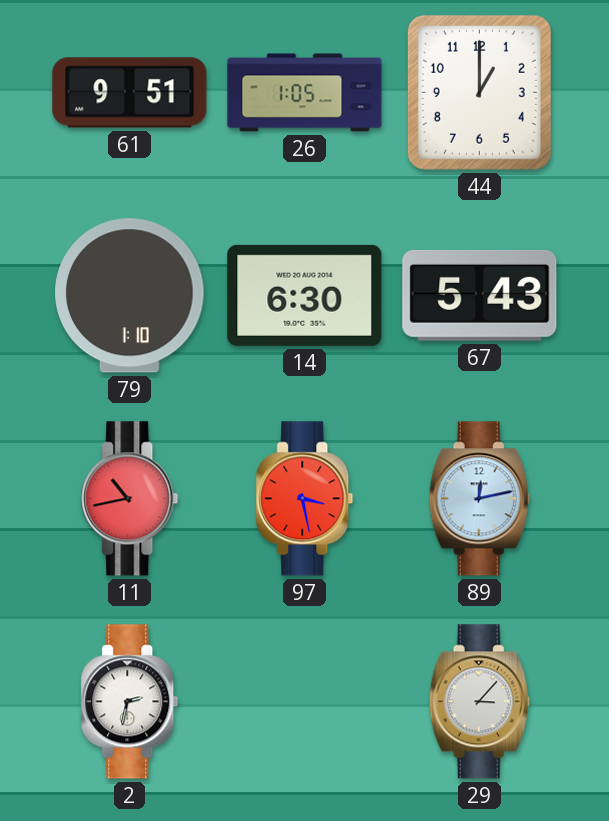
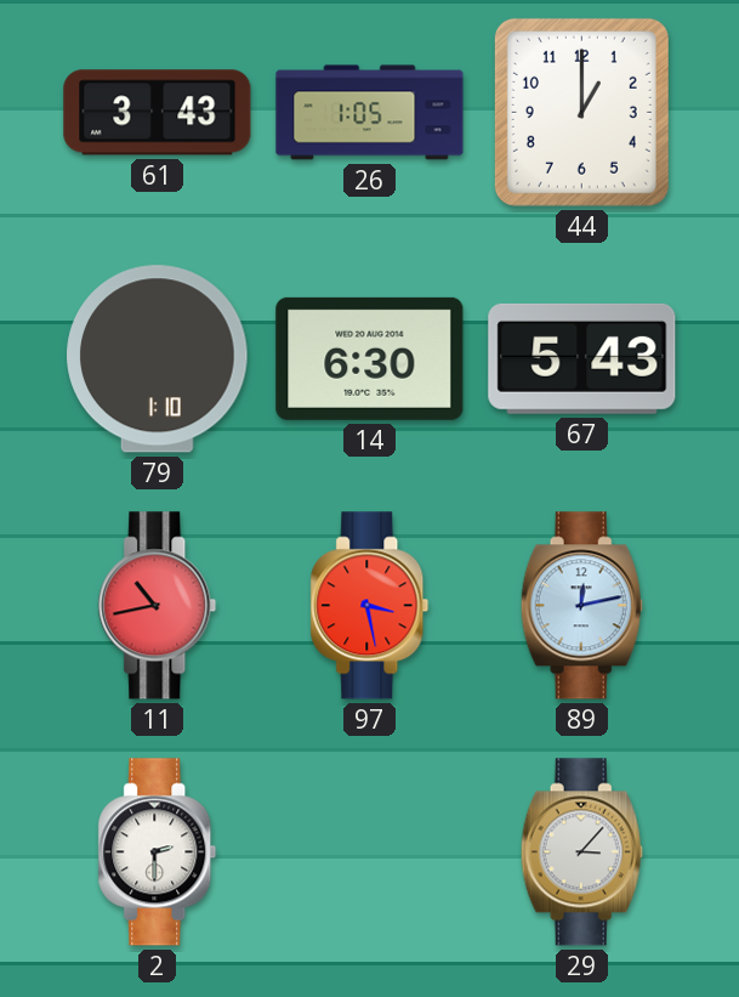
61: 9:51 -> 3:43 (158, 113)
2: 2:32 -> 2:30 (158, 852)
